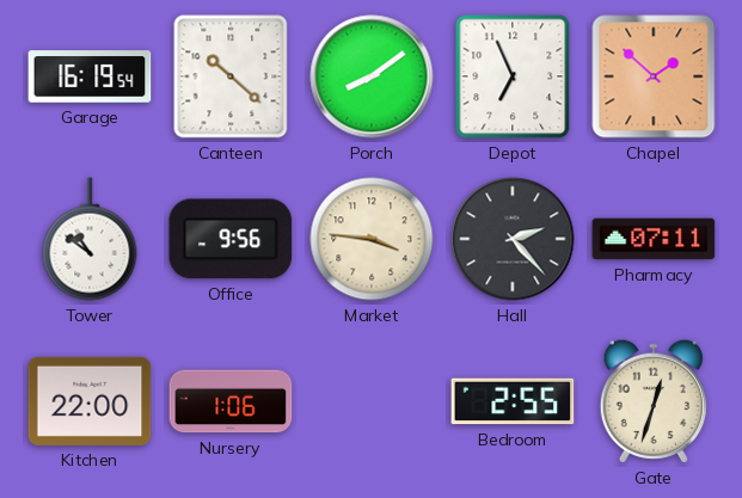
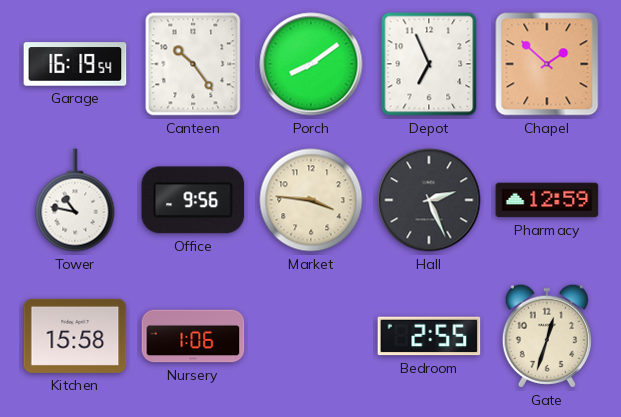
Canteen: 10:22 -> 10:24 (193, 64)
Tower: 10:51 -> 10:47 (75, 200)
Hall: 2:23 -> 2:26 (429, 200)
Pharmacy: 07:11 -> 12:59 (547, 200)
Kitchen: 22:00 -> 15:58 (75, 336)
